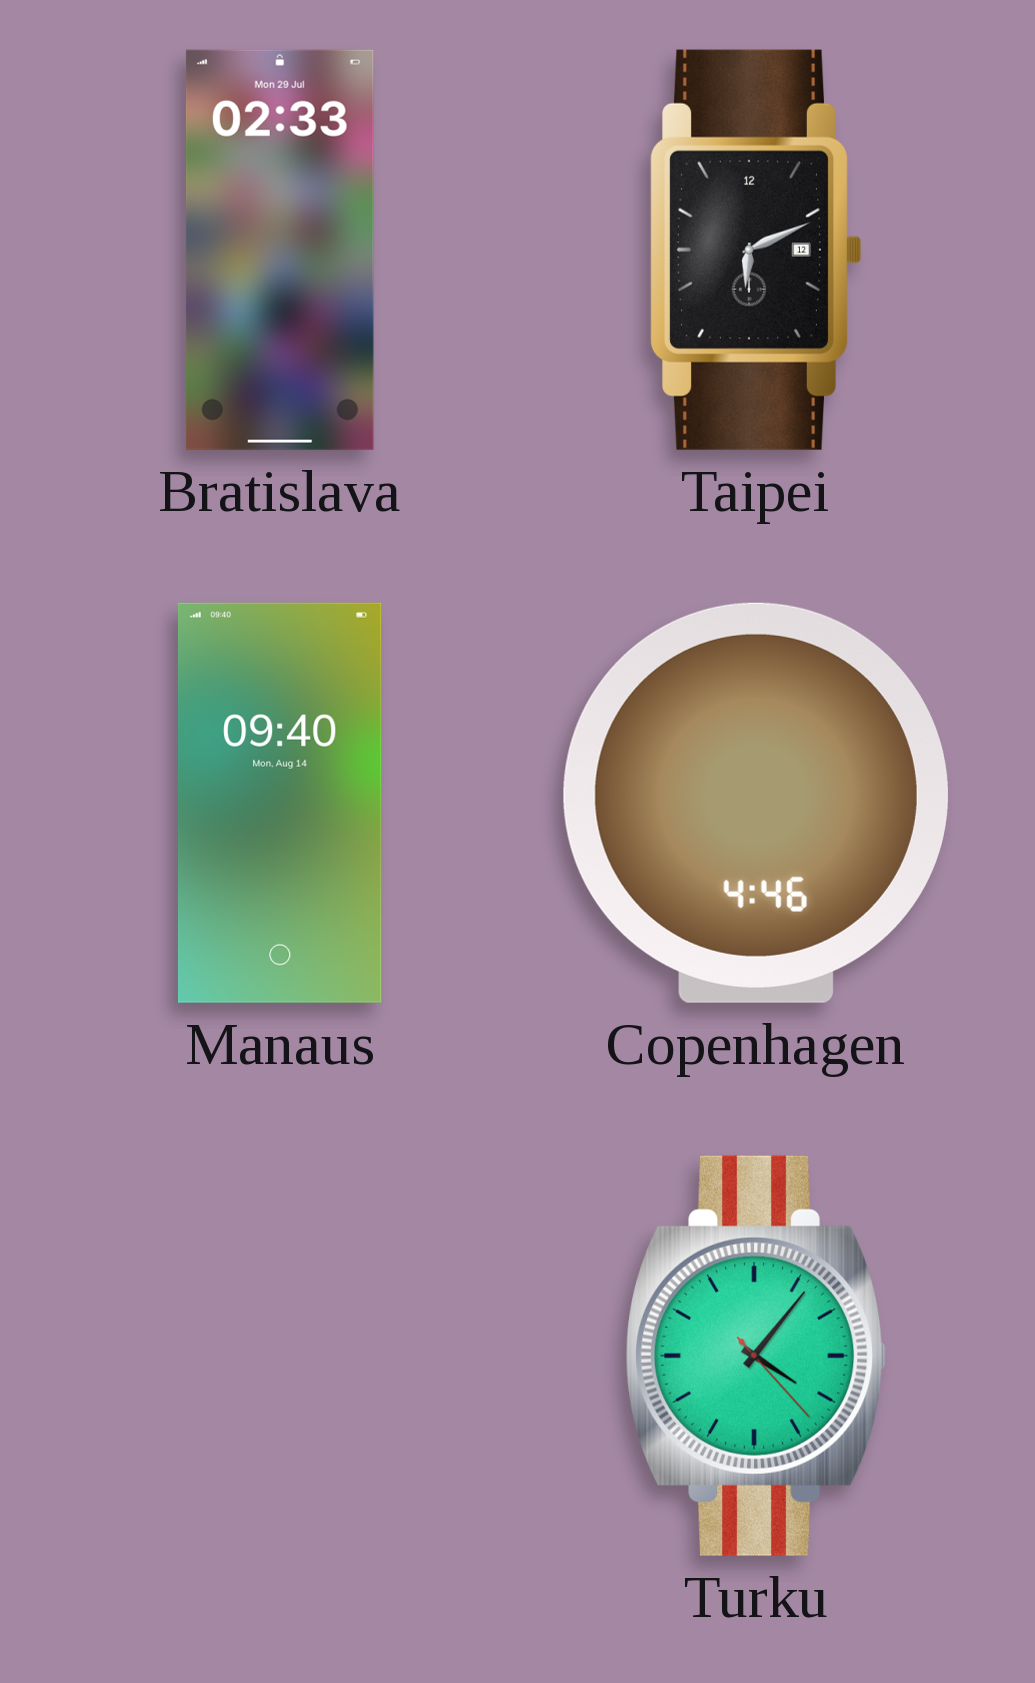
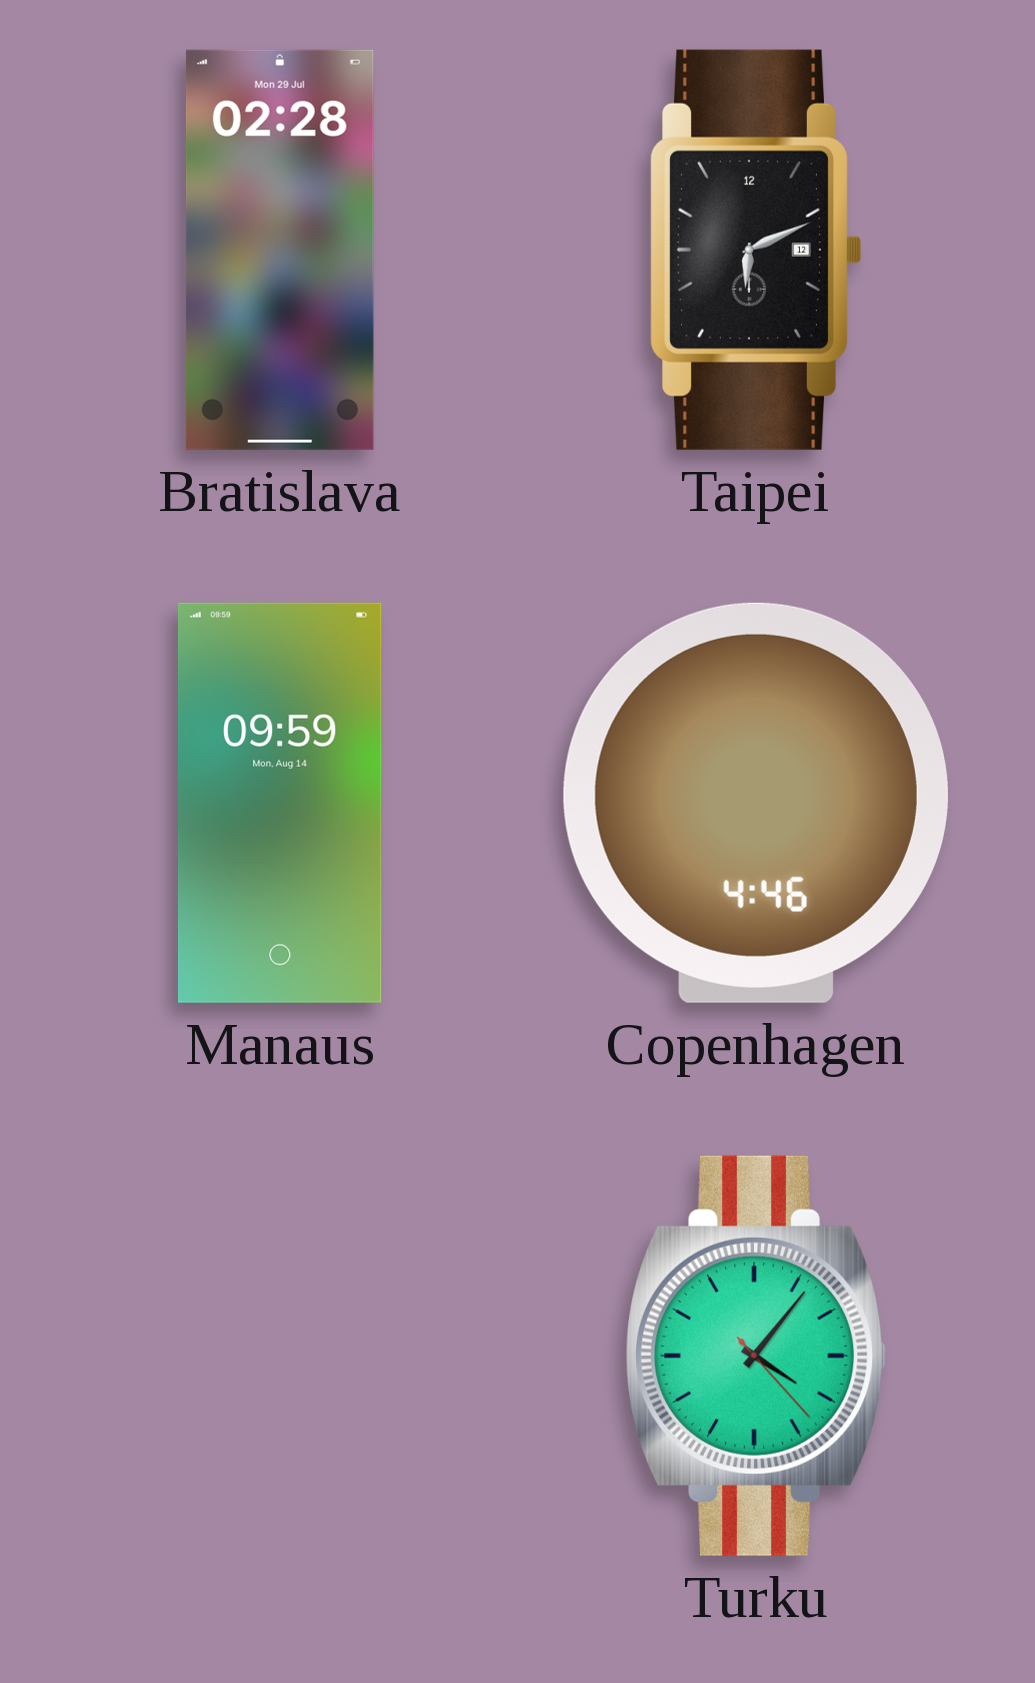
Bratislava: 02:33 -> 02:28 (280, 250)
Manaus: 09:40 -> 09:59 (280, 803)
